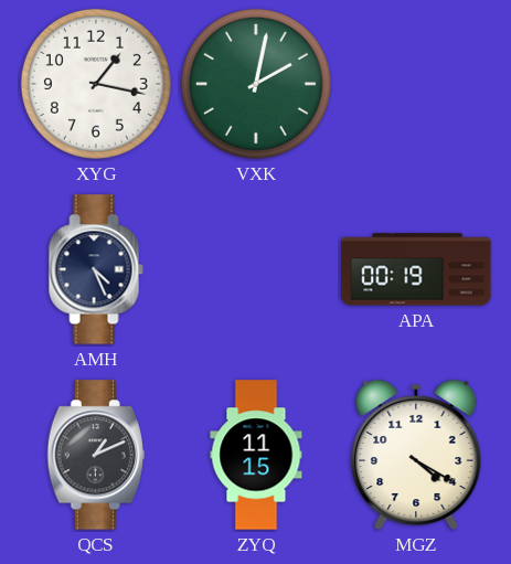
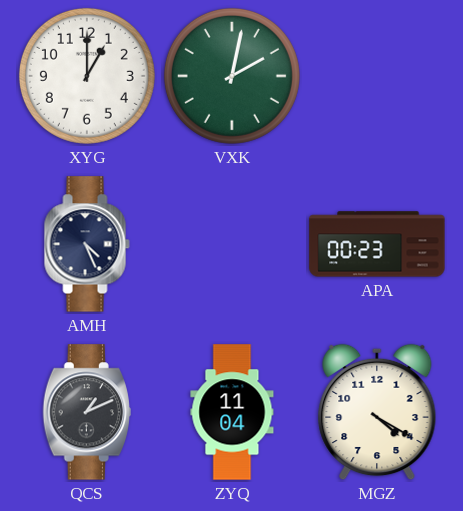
XYG: 1:17 -> 1:00 (87, 76)
APA: 00:19 -> 00:23 (377, 244)
ZYQ: 11:15 -> 11:04 (232, 412)
